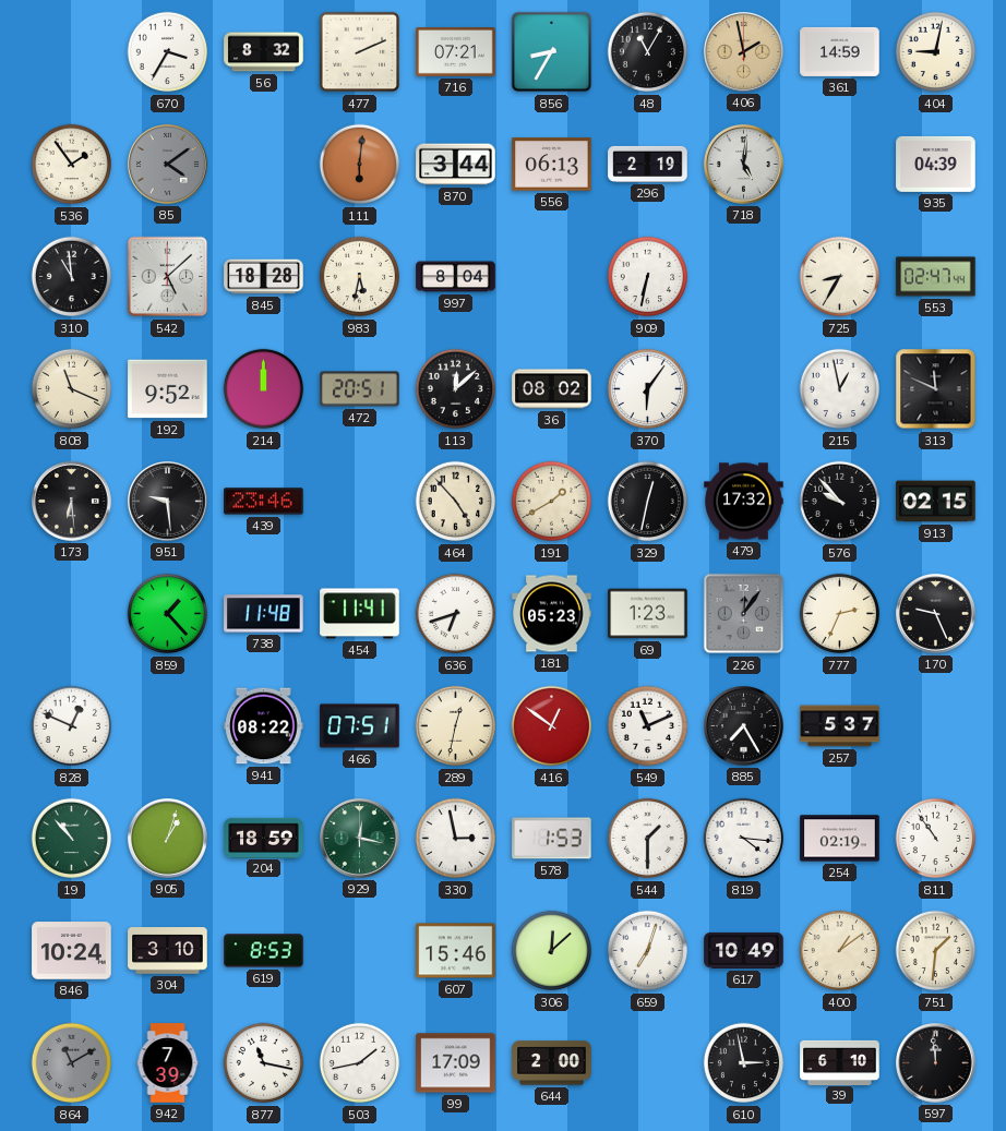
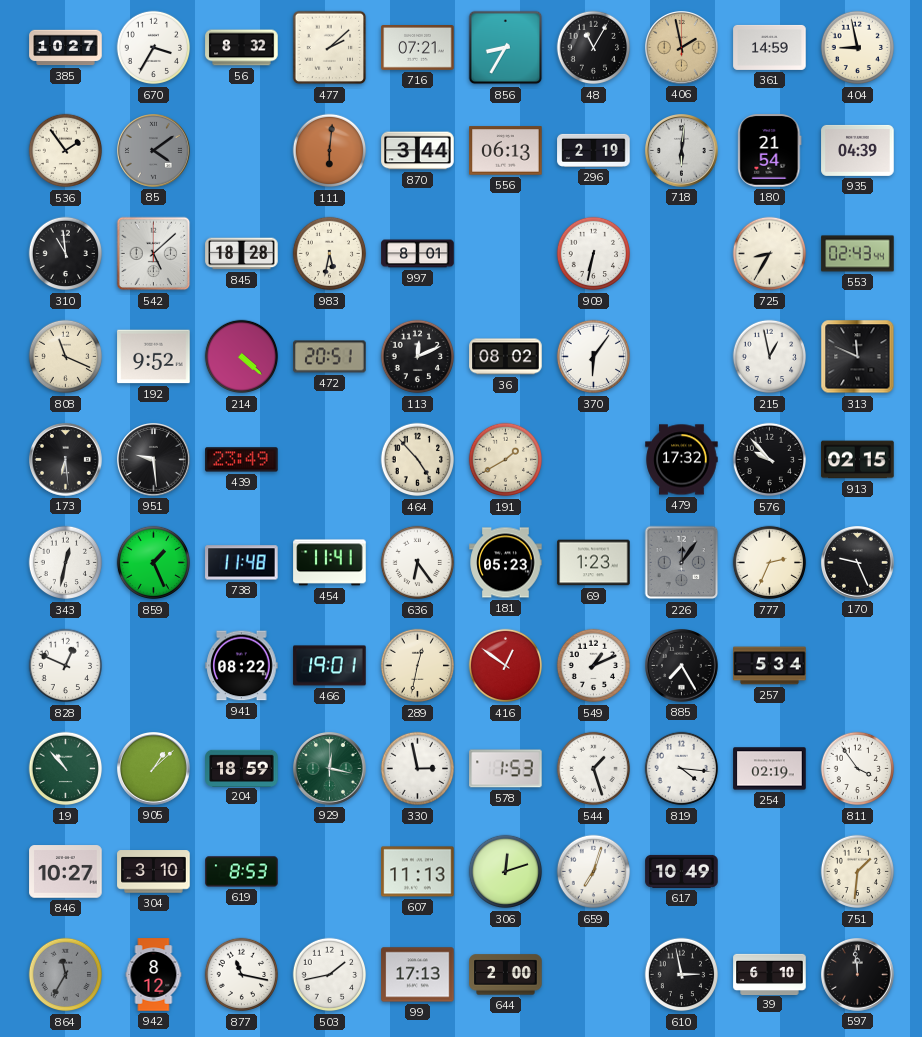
385: none -> 10:27 (66, 48)
477: 2:11 -> 2:08 (330, 48)
404: 9:02 -> 8:58 (858, 48)
718: 5:01 -> 6:01 (682, 151)
180: none -> 21:54 (770, 151)
997: 8:04 -> 8:01 (418, 254)
553: 02:47 -> 02:43 (858, 254)
214: 12:00 -> 4:22 (242, 357)
113: 12:08 -> 12:11 (418, 357)
439: 23:46 -> 23:49 (242, 460)
329: 12:32 -> none (648, 502)
343: none -> 12:32 (66, 563)
859: 1:23 -> 1:26 (154, 563)
636: 6:42 -> 6:24 (418, 563)
466: 07:51 -> 19:01 (330, 666)
549: 11:11 -> 1:11 (594, 666)
257: 5:37 -> 5:34 (770, 666)
905: 1:03 -> 1:08 (154, 769)
544: 1:30 -> 1:27 (594, 769)
811: 10:54 -> 3:54 (858, 769)
846: 10:24 -> 10:27 (66, 872)
607: 15:46 -> 11:13 (418, 872)
306: 12:08 -> 12:12 (506, 872)
400: 1:09 -> none (840, 951)
864: 11:10 -> 11:35 (66, 975)
942: 7:39 -> 8:12 (154, 975)
99: 17:09 -> 17:13 (418, 975)
